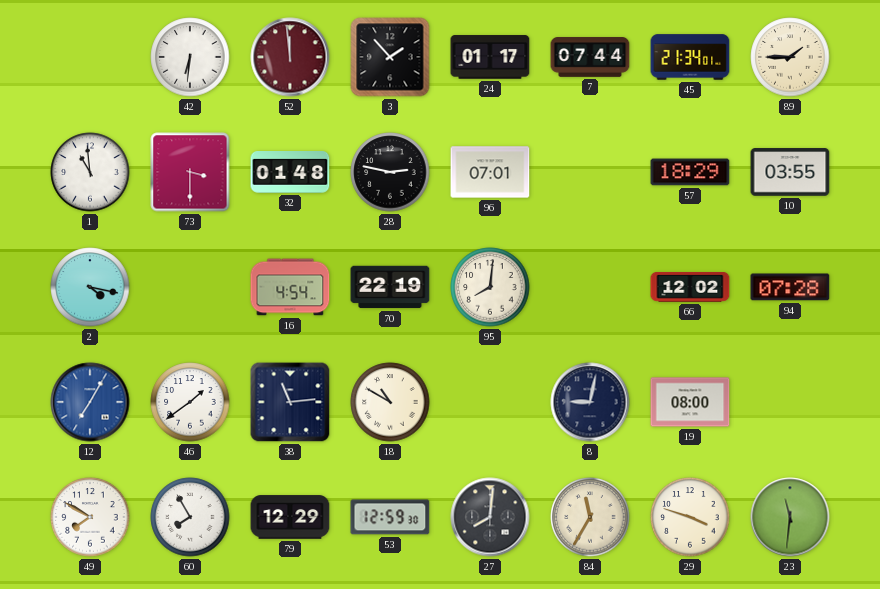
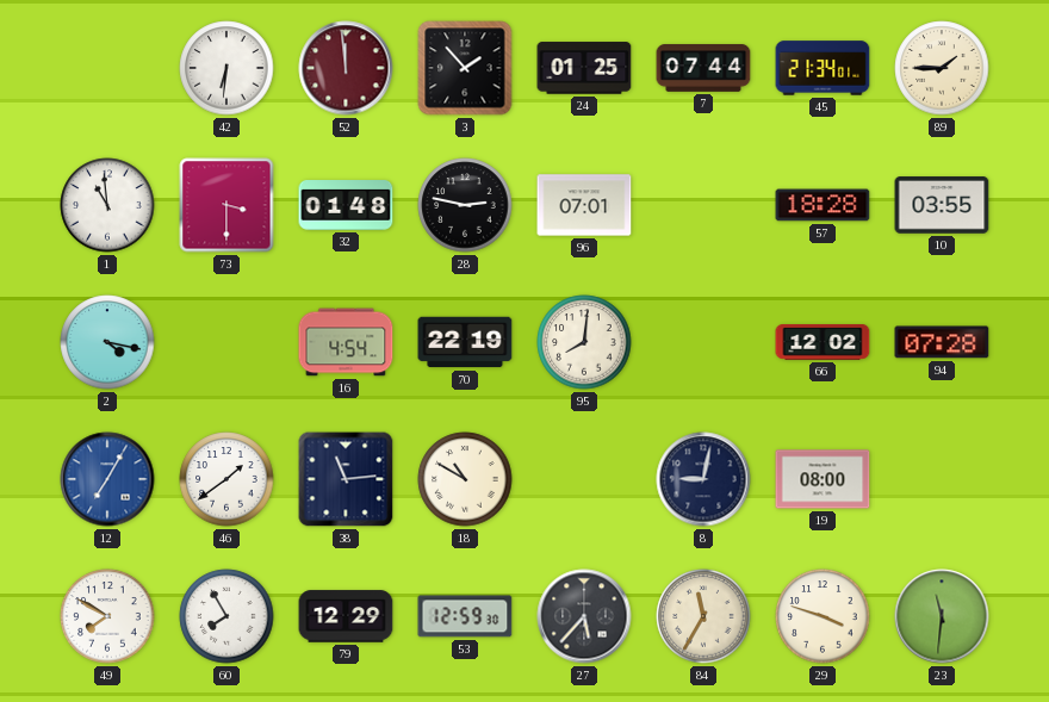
24: 01:17 -> 01:25 (584, 68)
57: 18:29 -> 18:28 (823, 205)
27: 8:01 -> 5:37 (584, 616)
